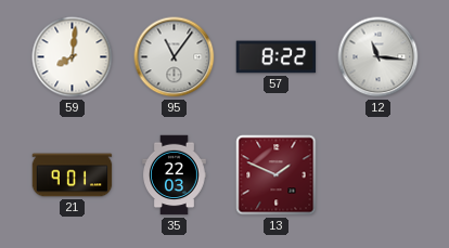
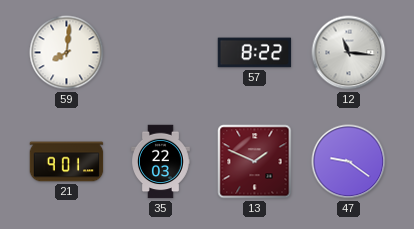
95: 11:06 -> none (175, 57)
47: none -> 9:21 (349, 162)
